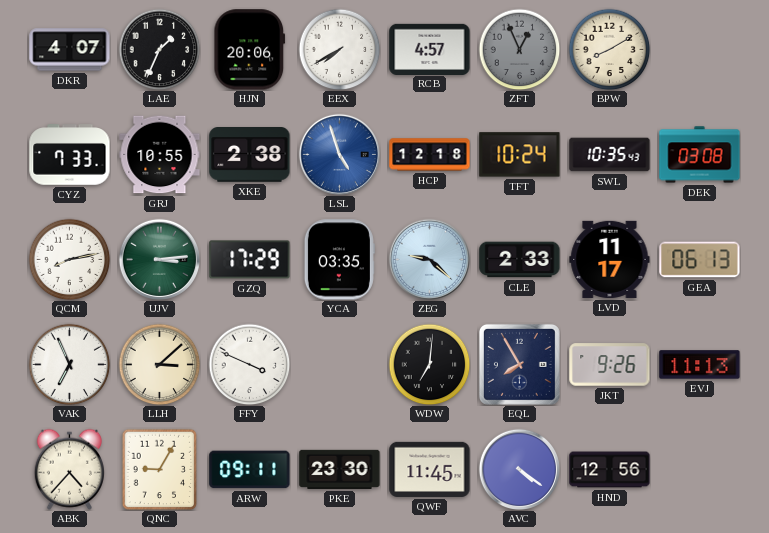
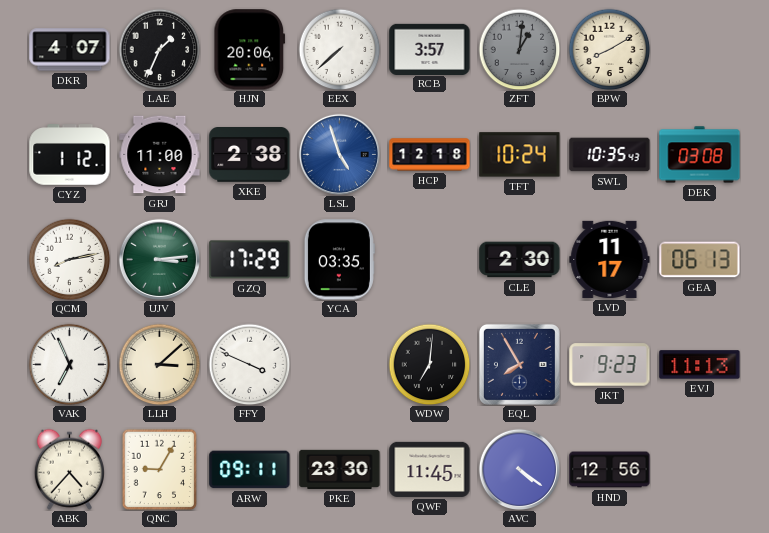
EEX: 7:40 -> 7:38 (339, 49)
RCB: 4:57 -> 3:57 (430, 49)
ZFT: 12:56 -> 1:01 (519, 49)
CYZ: 7:33 -> 1:12 (70, 155)
GRJ: 10:55 -> 11:00 (160, 155)
ZEG: 9:22 -> none (429, 259)
CLE: 2:33 -> 2:30 (520, 260)
JKT: 9:26 -> 9:23 (610, 365)
